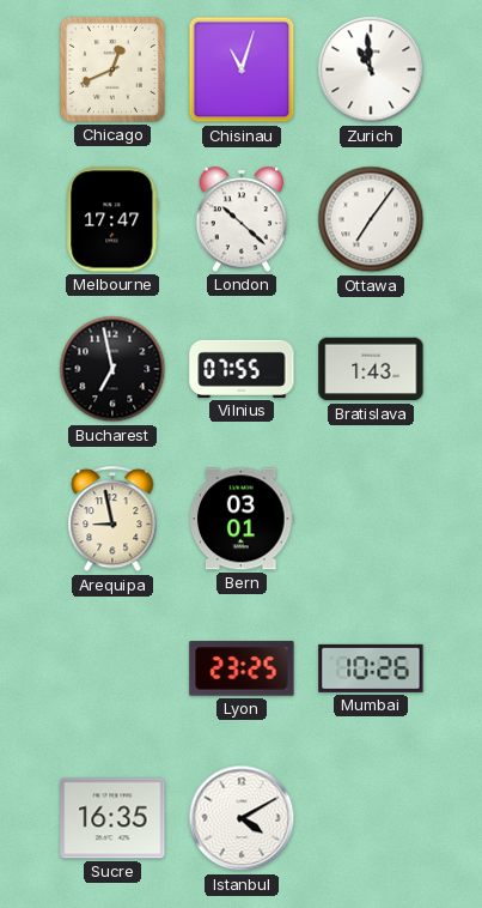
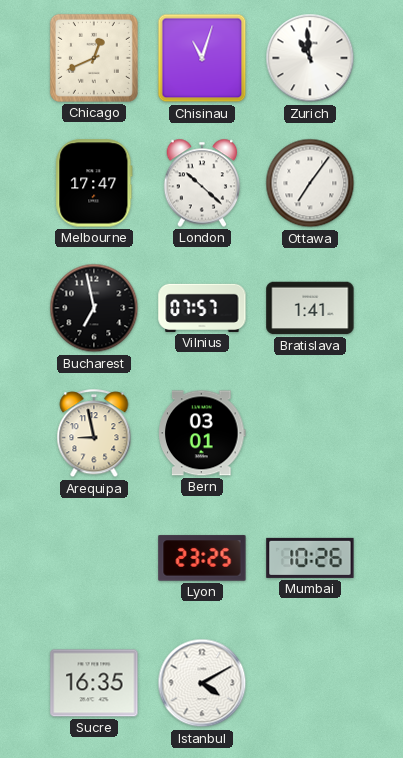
Vilnius: 07:55 -> 07:57 (202, 308)
Bratislava: 1:43 -> 1:41 (310, 308)
